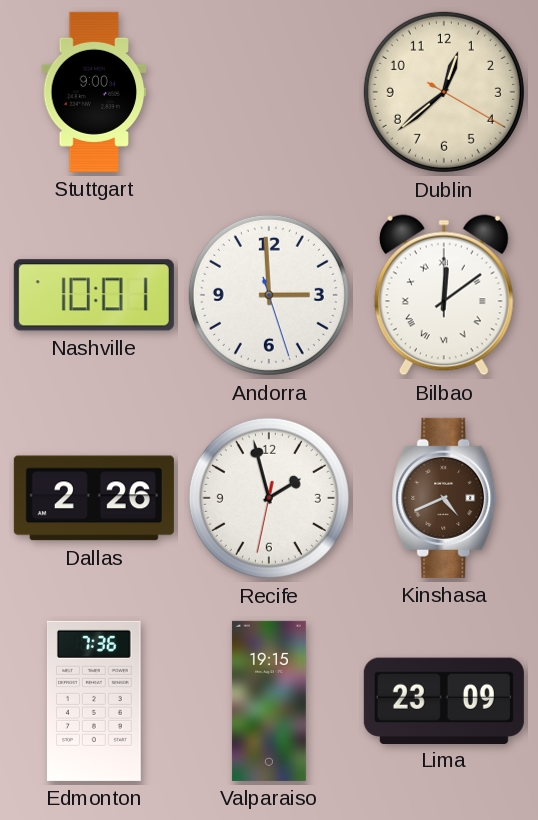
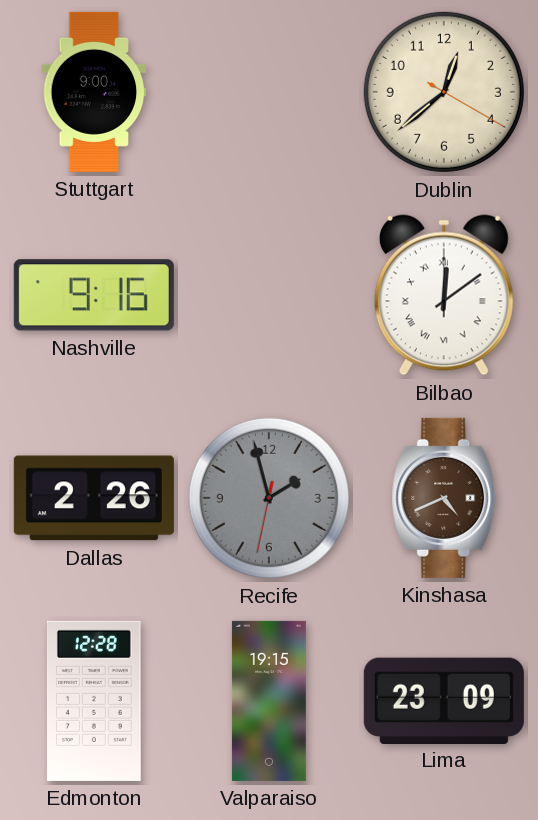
Nashville: 10:01 -> 9:16 (94, 295)
Andorra: 2:59 -> none (269, 295)
Recife dial: white -> grey (269, 498)
Edmonton: 7:36 -> 12:28 (94, 701)
